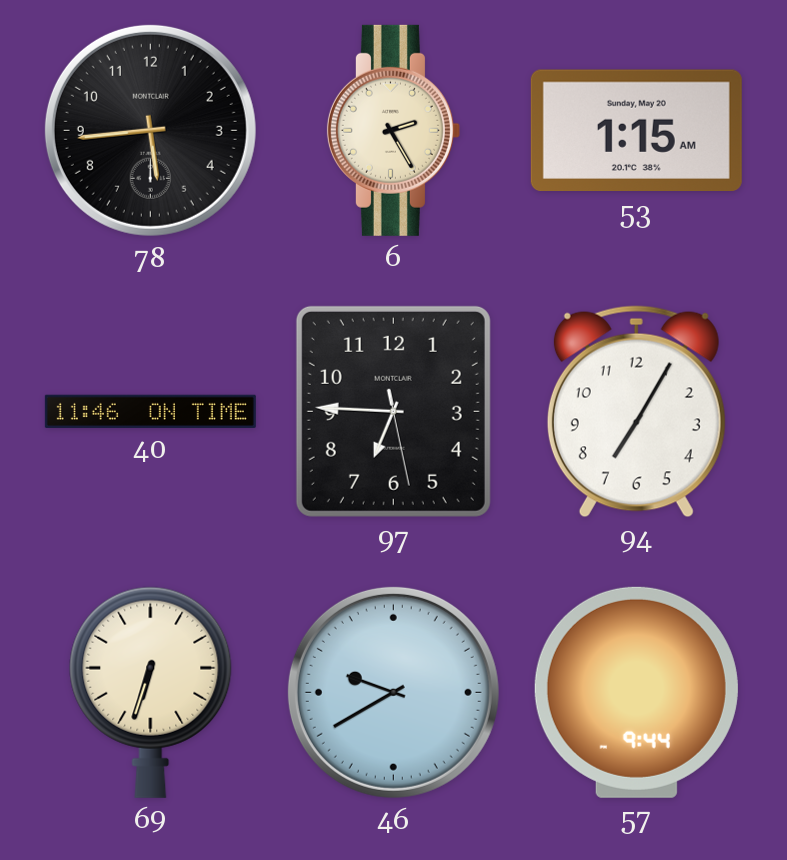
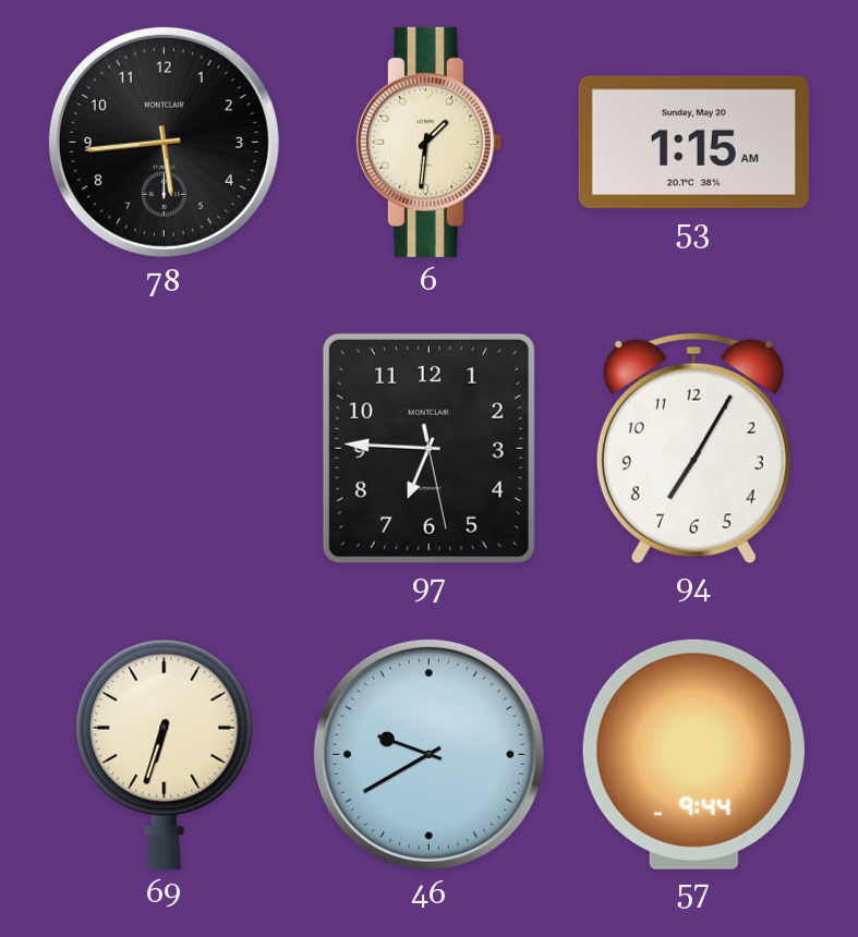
6: 2:25 -> 1:31 (428, 142)
40: 11:46 -> none (150, 411)
